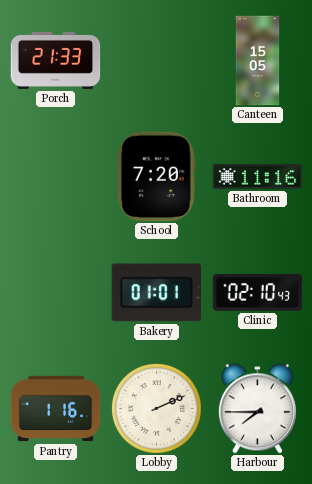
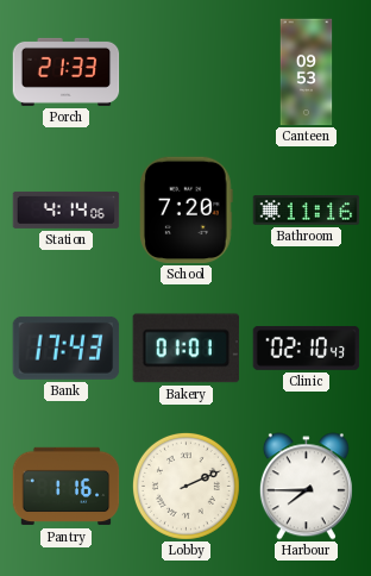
Canteen: 15:05 -> 09:53 (307, 73)
Station: none -> 4:14 (67, 209)
Bank: none -> 17:43 (67, 348)
